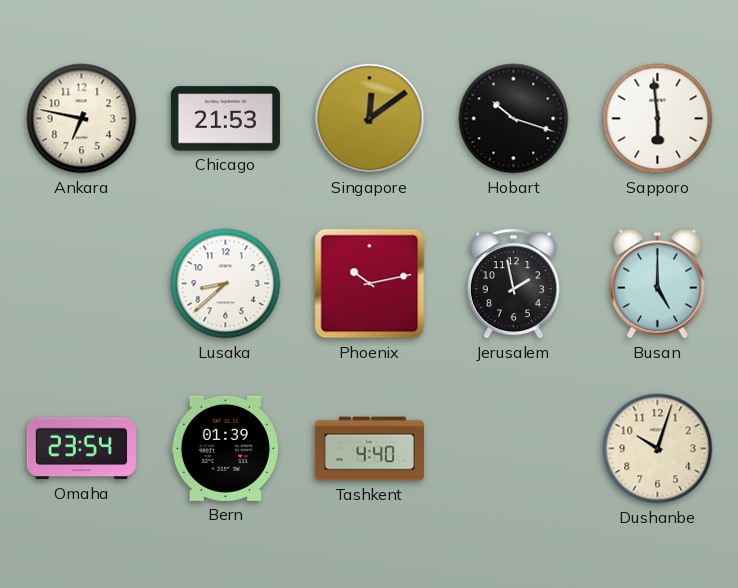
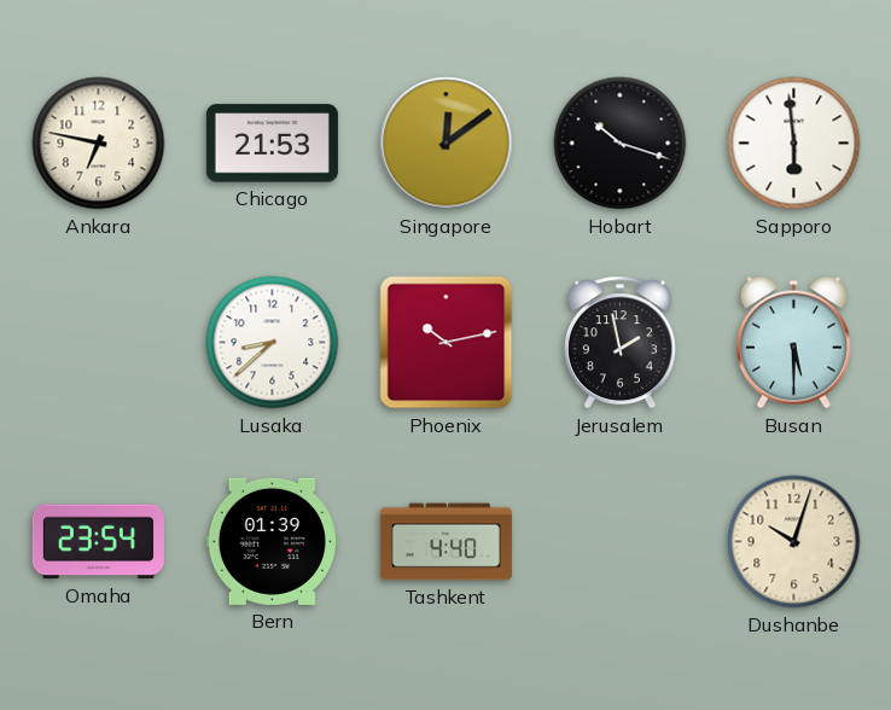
Busan: 5:00 -> 5:30 (793, 343)
